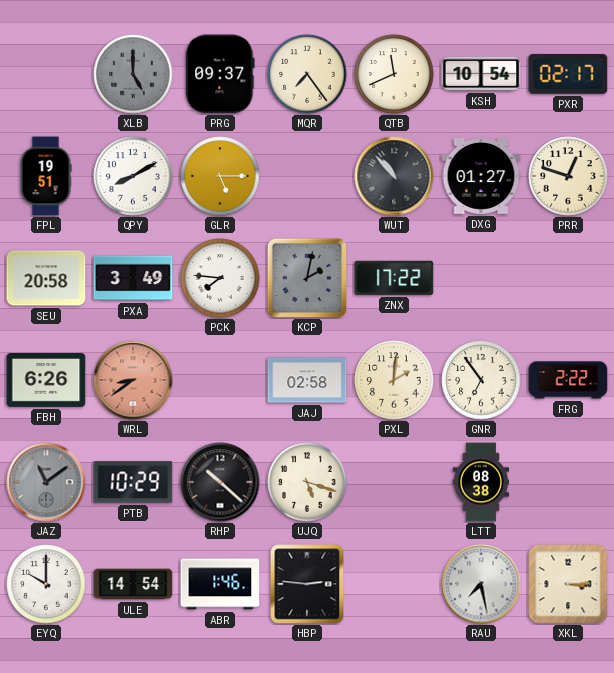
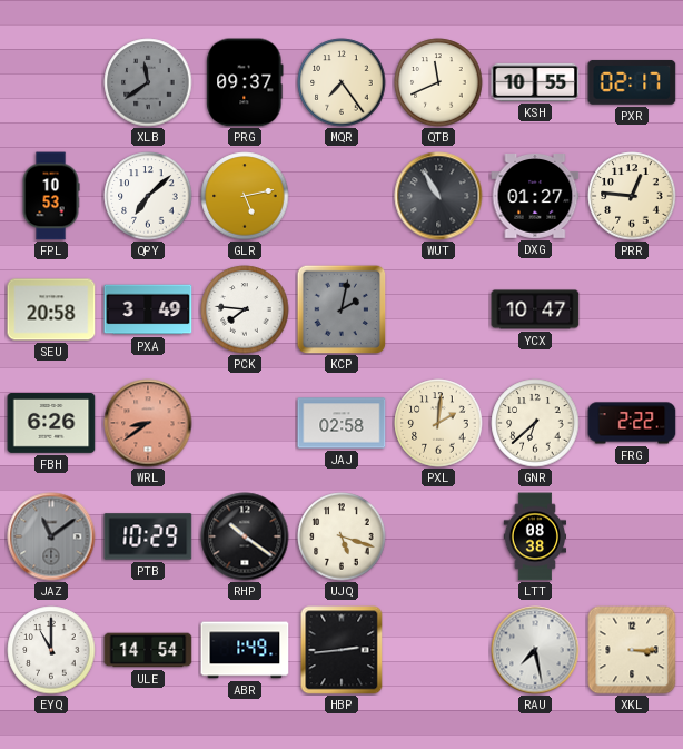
XLB: 5:00 -> 11:39 (148, 82)
KSH: 10:54 -> 10:55 (535, 82)
FPL: 19:51 -> 10:53 (51, 196)
QPY: 8:10 -> 7:08 (148, 196)
GLR: 5:15 -> 5:13 (245, 196)
WUT: 10:53 -> 10:55 (438, 196)
PRR: 12:48 -> 12:46 (632, 196)
ZNX: 17:22 -> none (394, 278)
YCX: none -> 10:47 (535, 309)
GNR: 6:54 -> 6:38 (535, 423)
RHP: 10:22 -> 10:21 (245, 536)
EYQ: 10:00 -> 11:00 (51, 650)
ABR: 1:46 -> 1:49 (245, 650)
HBP: 2:46 -> 2:44 (341, 650)
